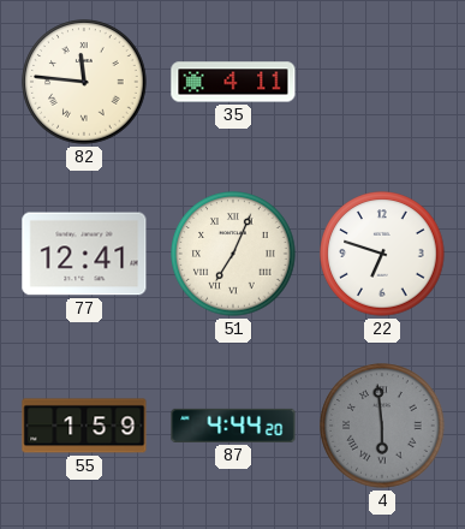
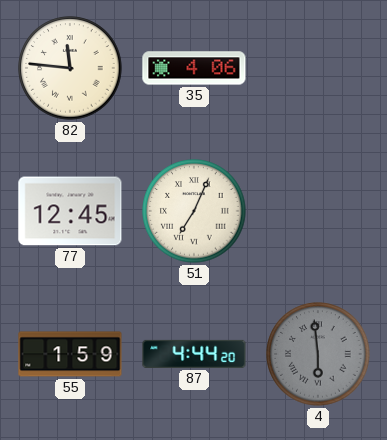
35: 4:11 -> 4:06 (194, 68)
77: 12:41 -> 12:45 (70, 211)
22: 6:48 -> none (382, 254)
